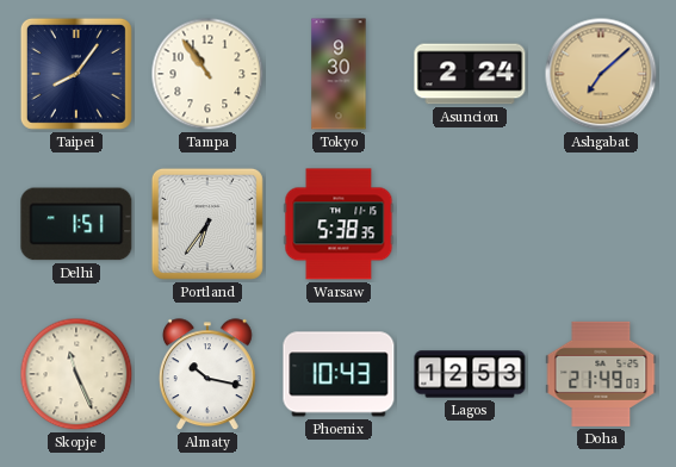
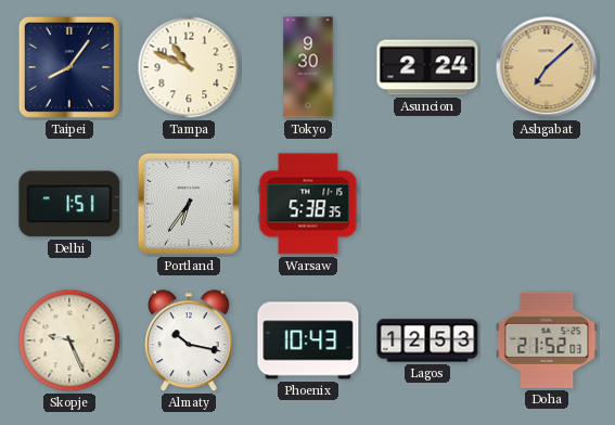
Tampa: 10:54 -> 10:49 (189, 67)
Skopje: 11:26 -> 9:26 (69, 340)
Doha: 21:49 -> 21:52 (547, 340)
